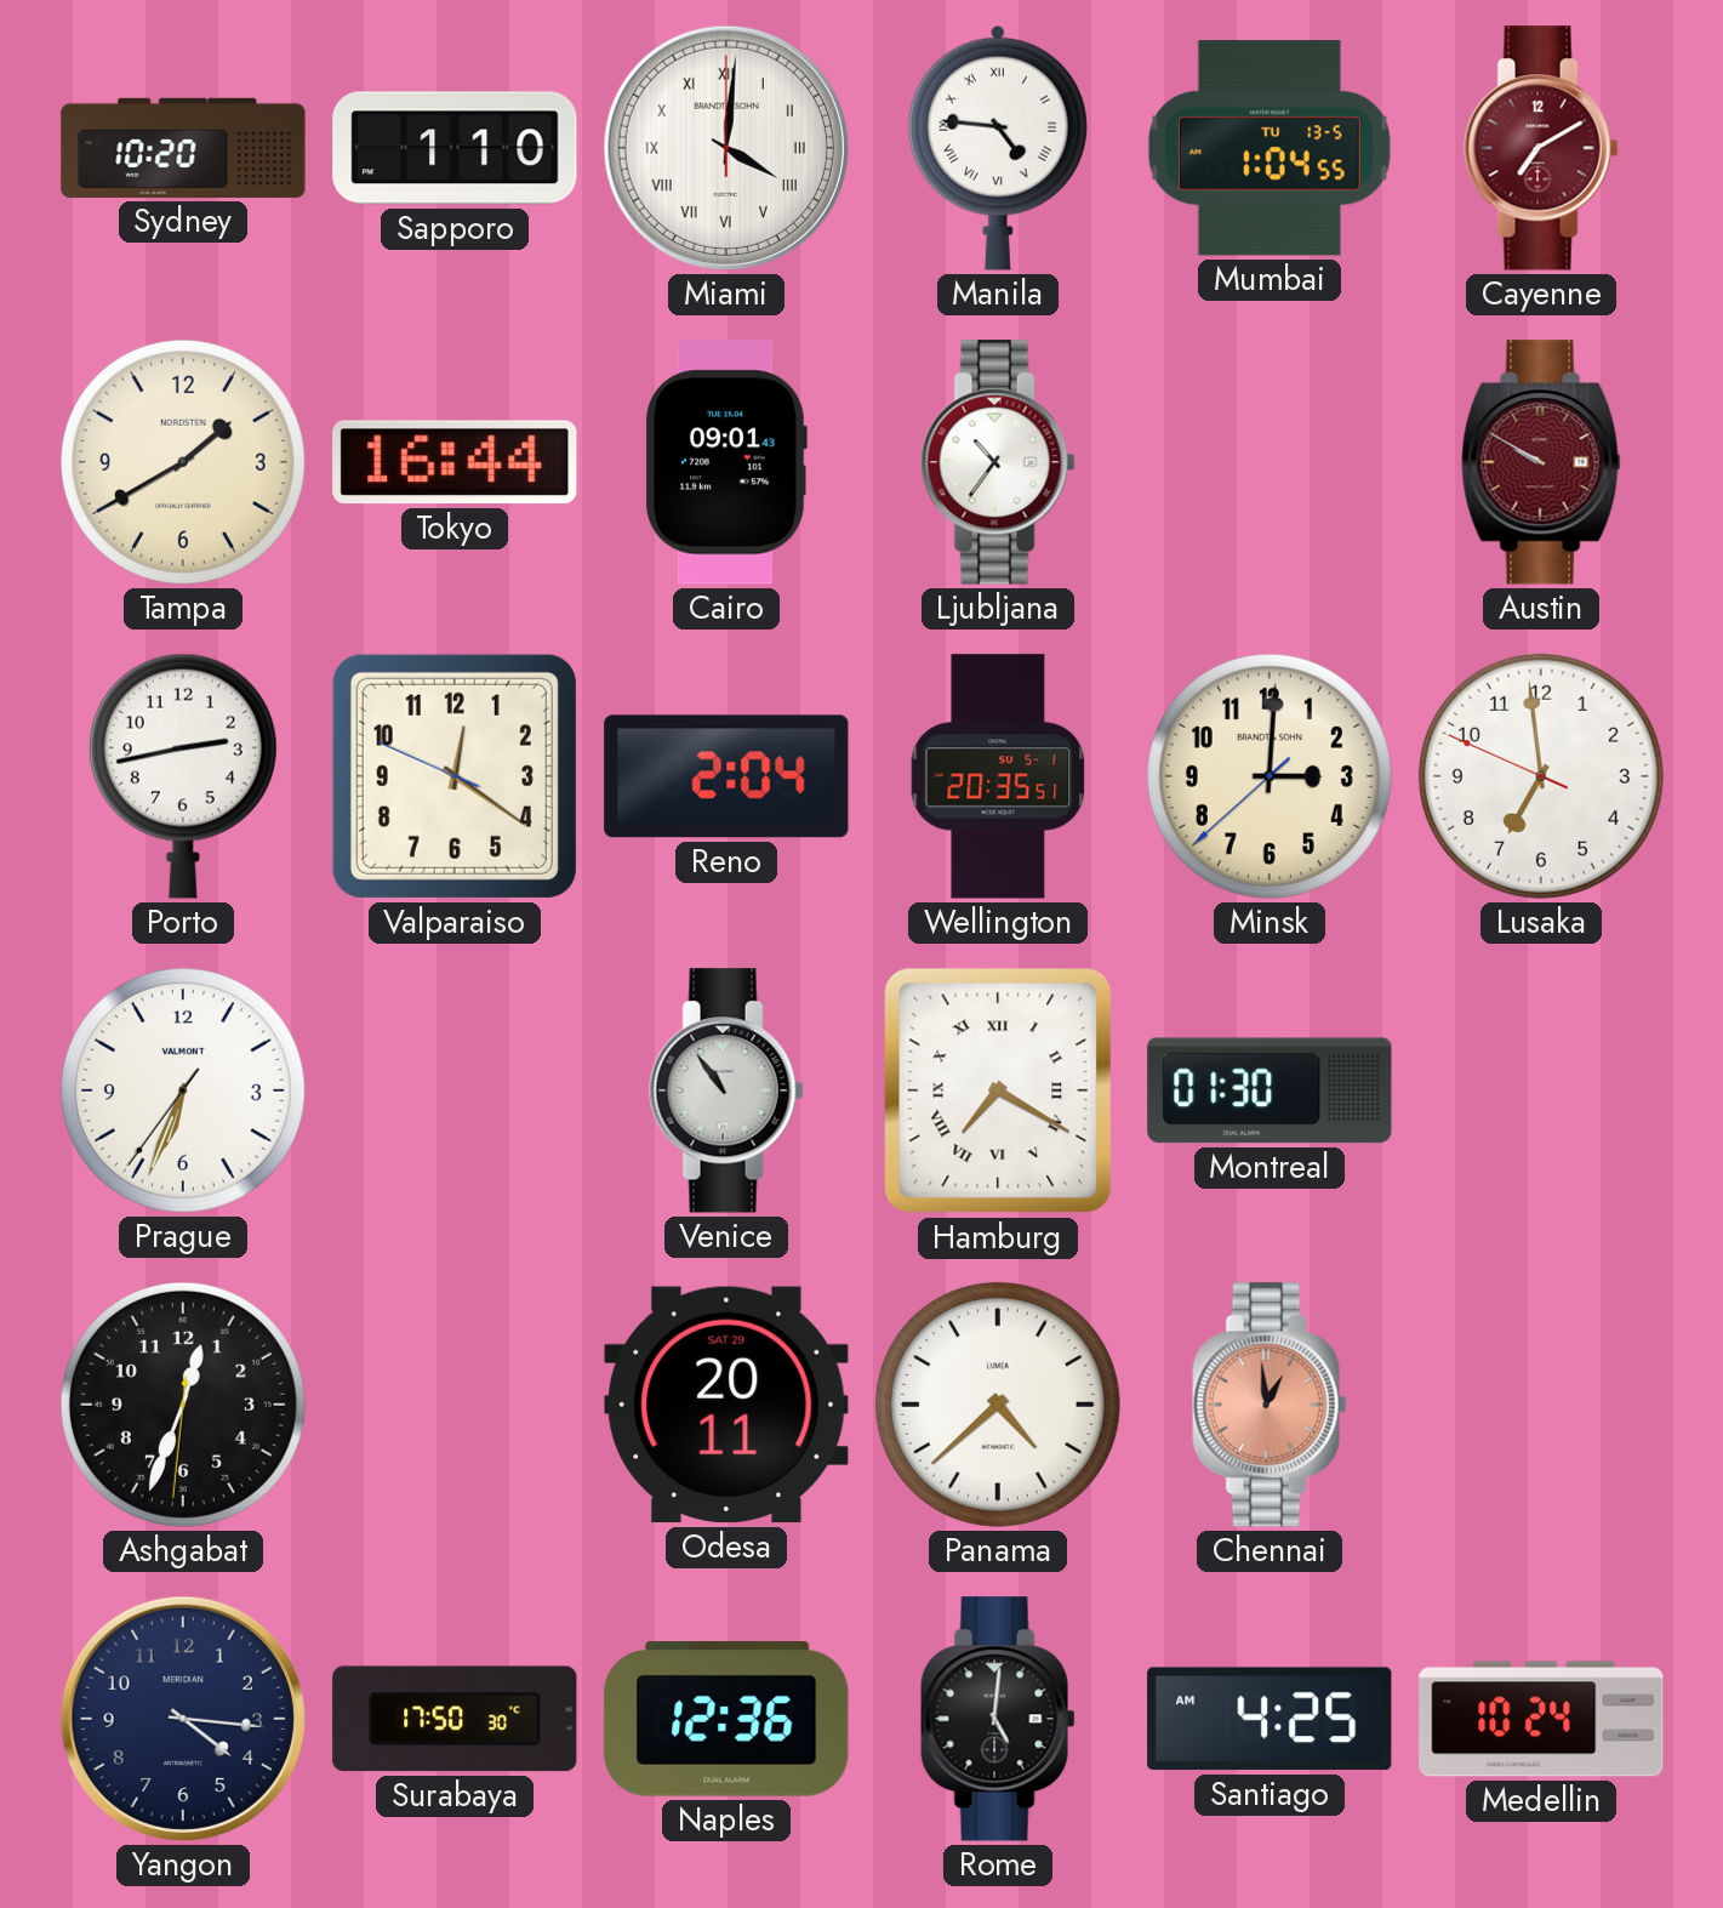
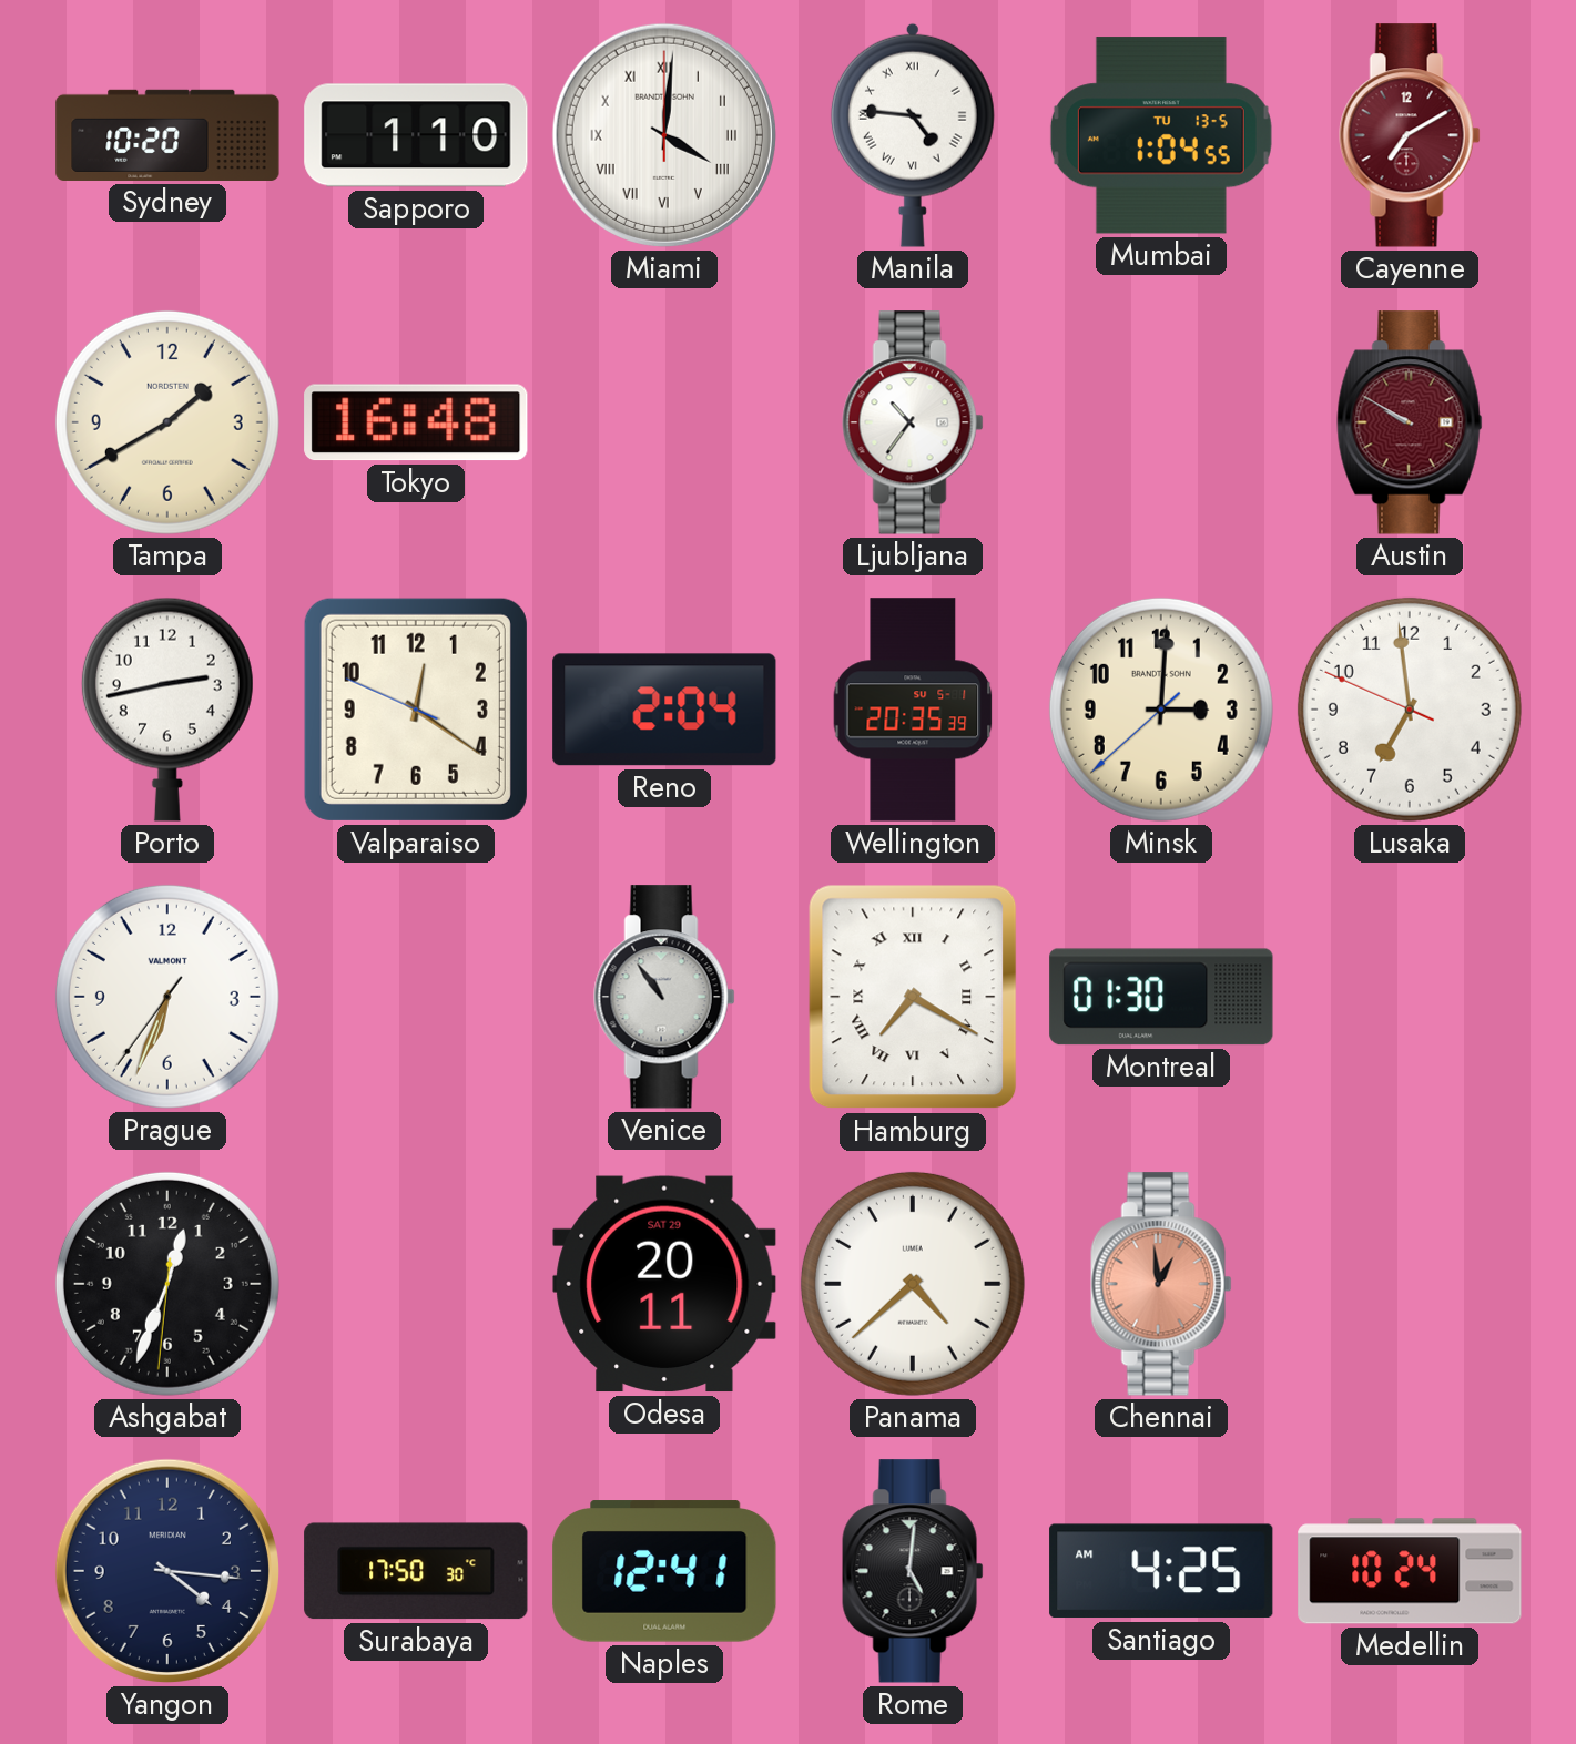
Tokyo: 16:44 -> 16:48 (416, 422)
Cairo: 09:01 -> none (725, 462)
Wellington: 20:35:51 -> 20:35:39 (913, 710)
Naples: 12:36 -> 12:41 (664, 1571)
